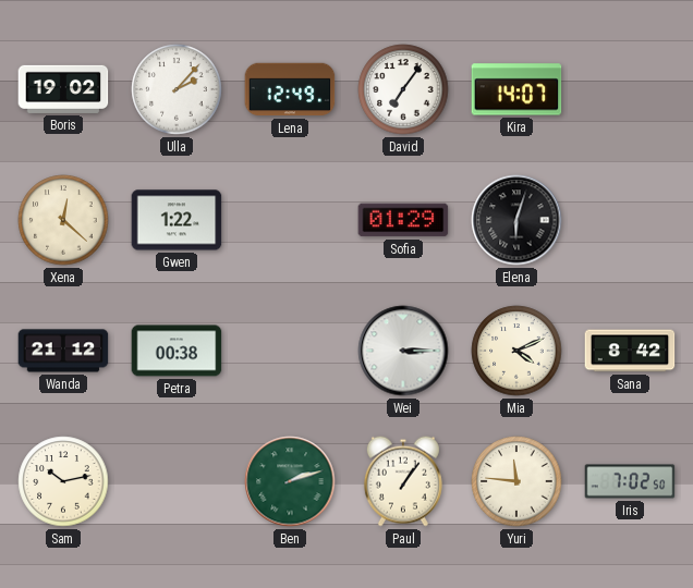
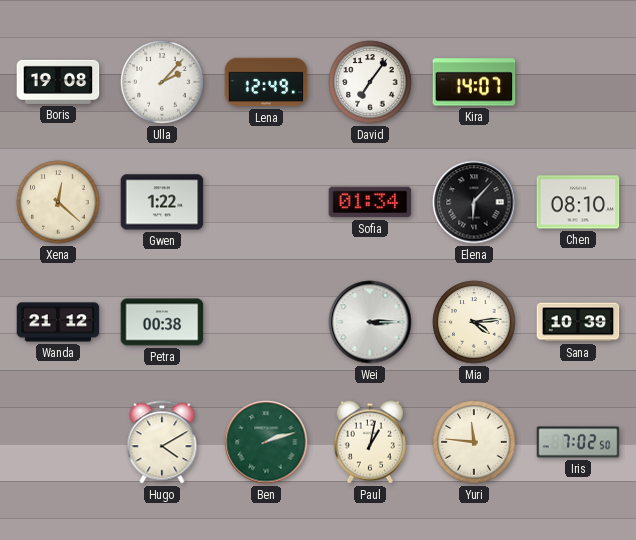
Boris: 19:02 -> 19:08 (58, 82)
Sofia: 01:29 -> 01:34 (370, 202)
Elena: 6:03 -> 6:07 (474, 202)
Chen: none -> 08:10 (578, 202)
Mia: 4:11 -> 4:14 (474, 322)
Sana: 8:42 -> 10:39 (578, 322)
Sam: 10:13 -> none (63, 481)
Hugo: none -> 4:10 (162, 442)
Paul: 1:06 -> 1:02 (370, 442)
